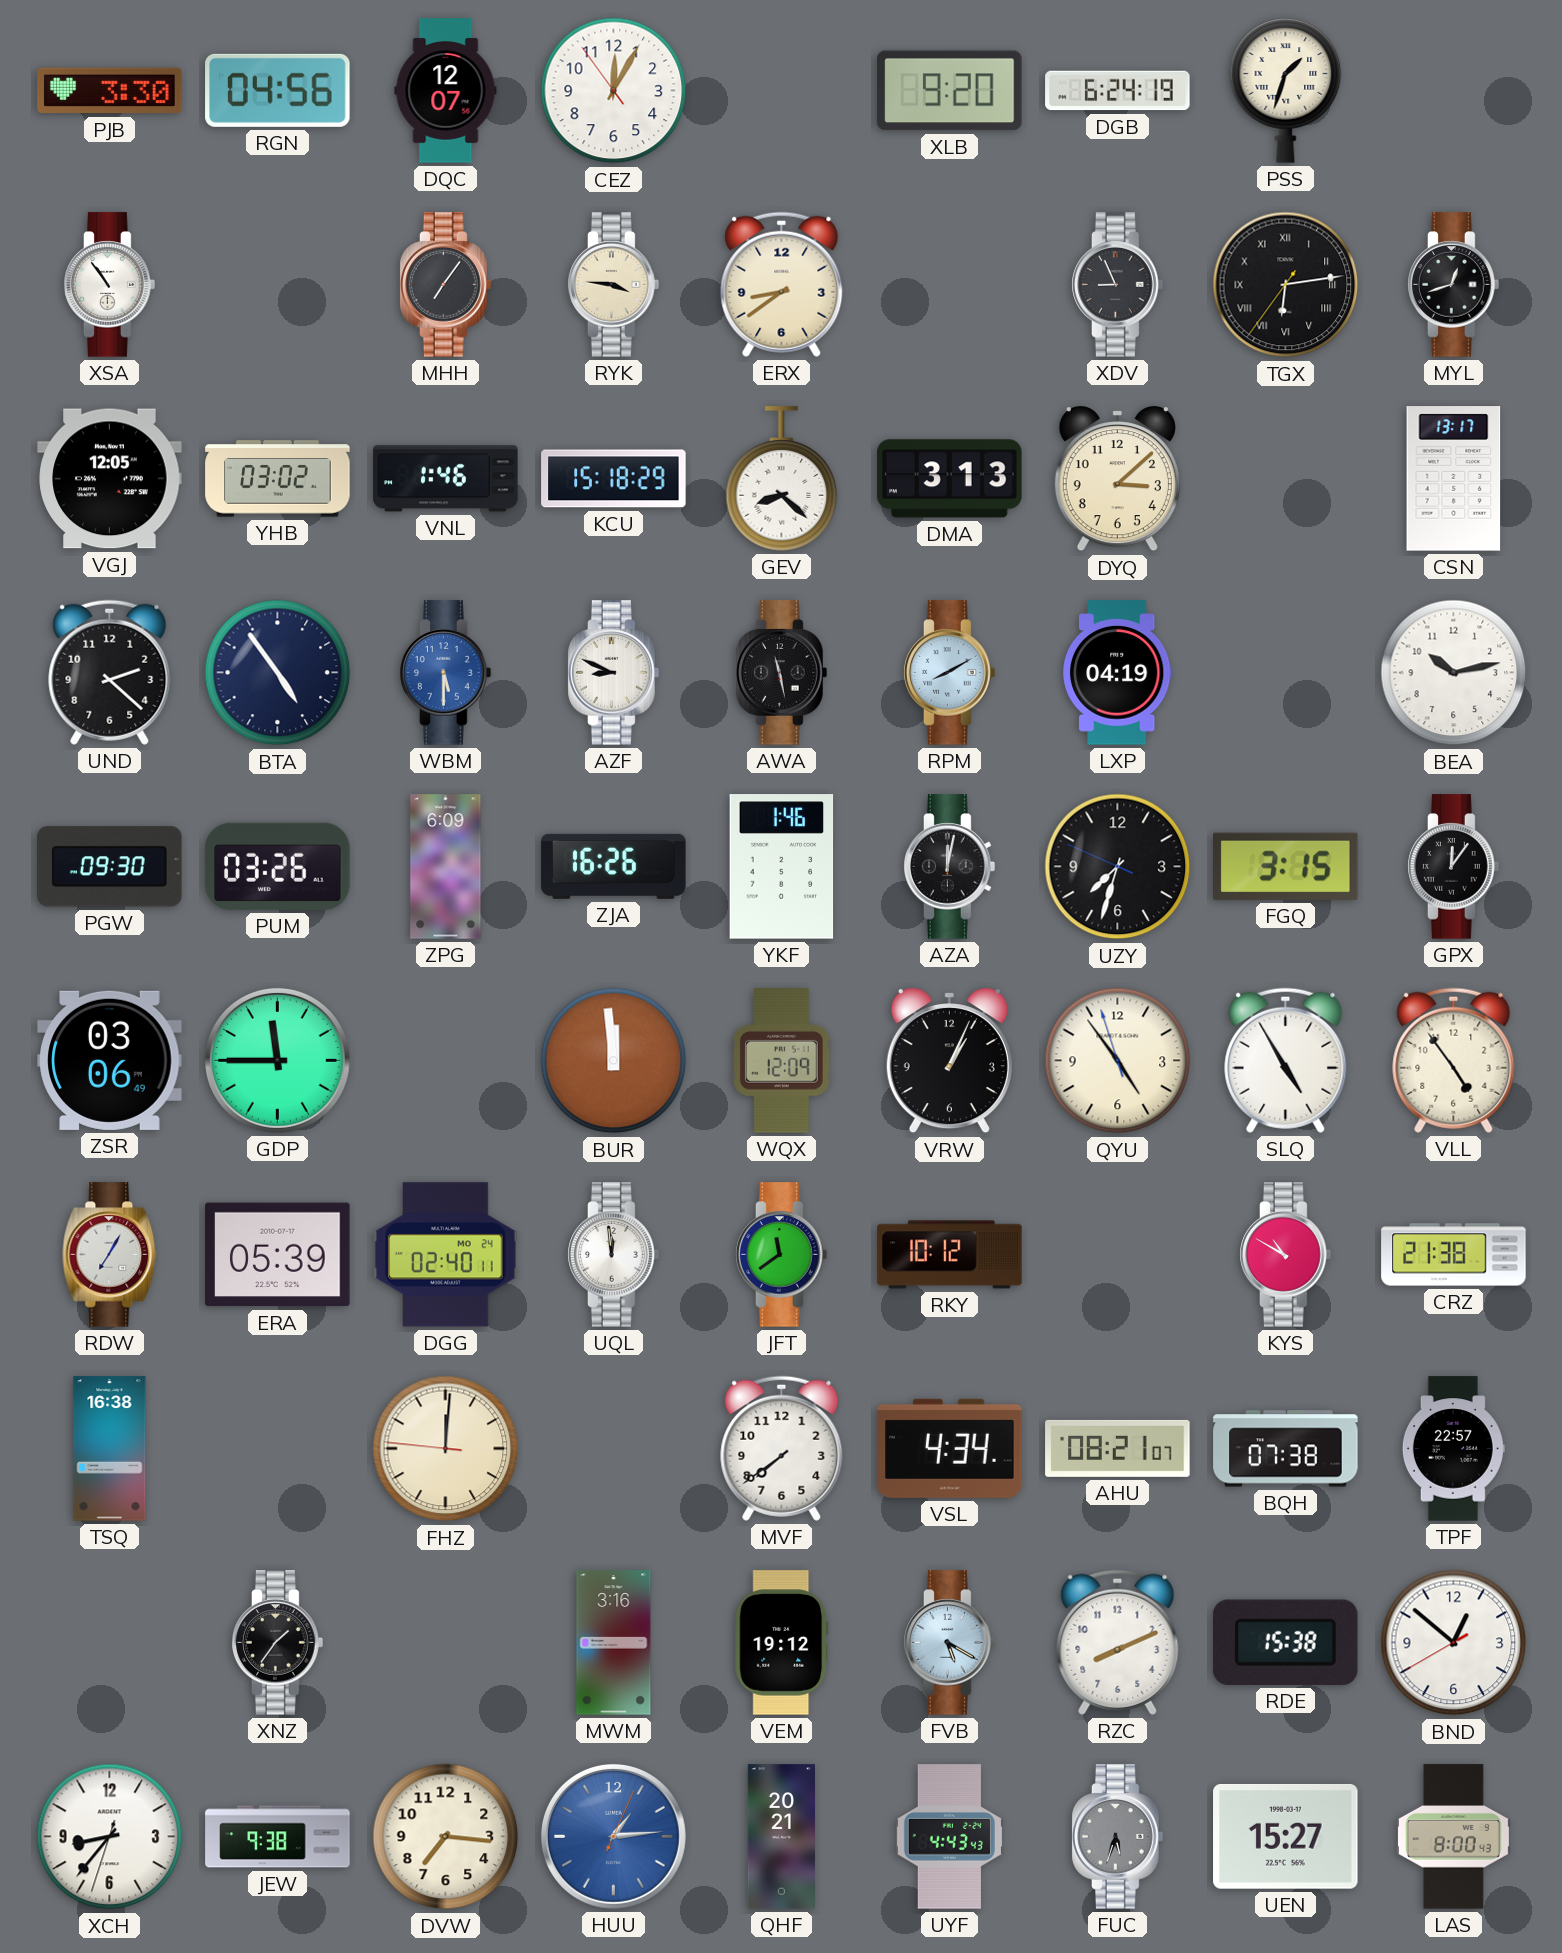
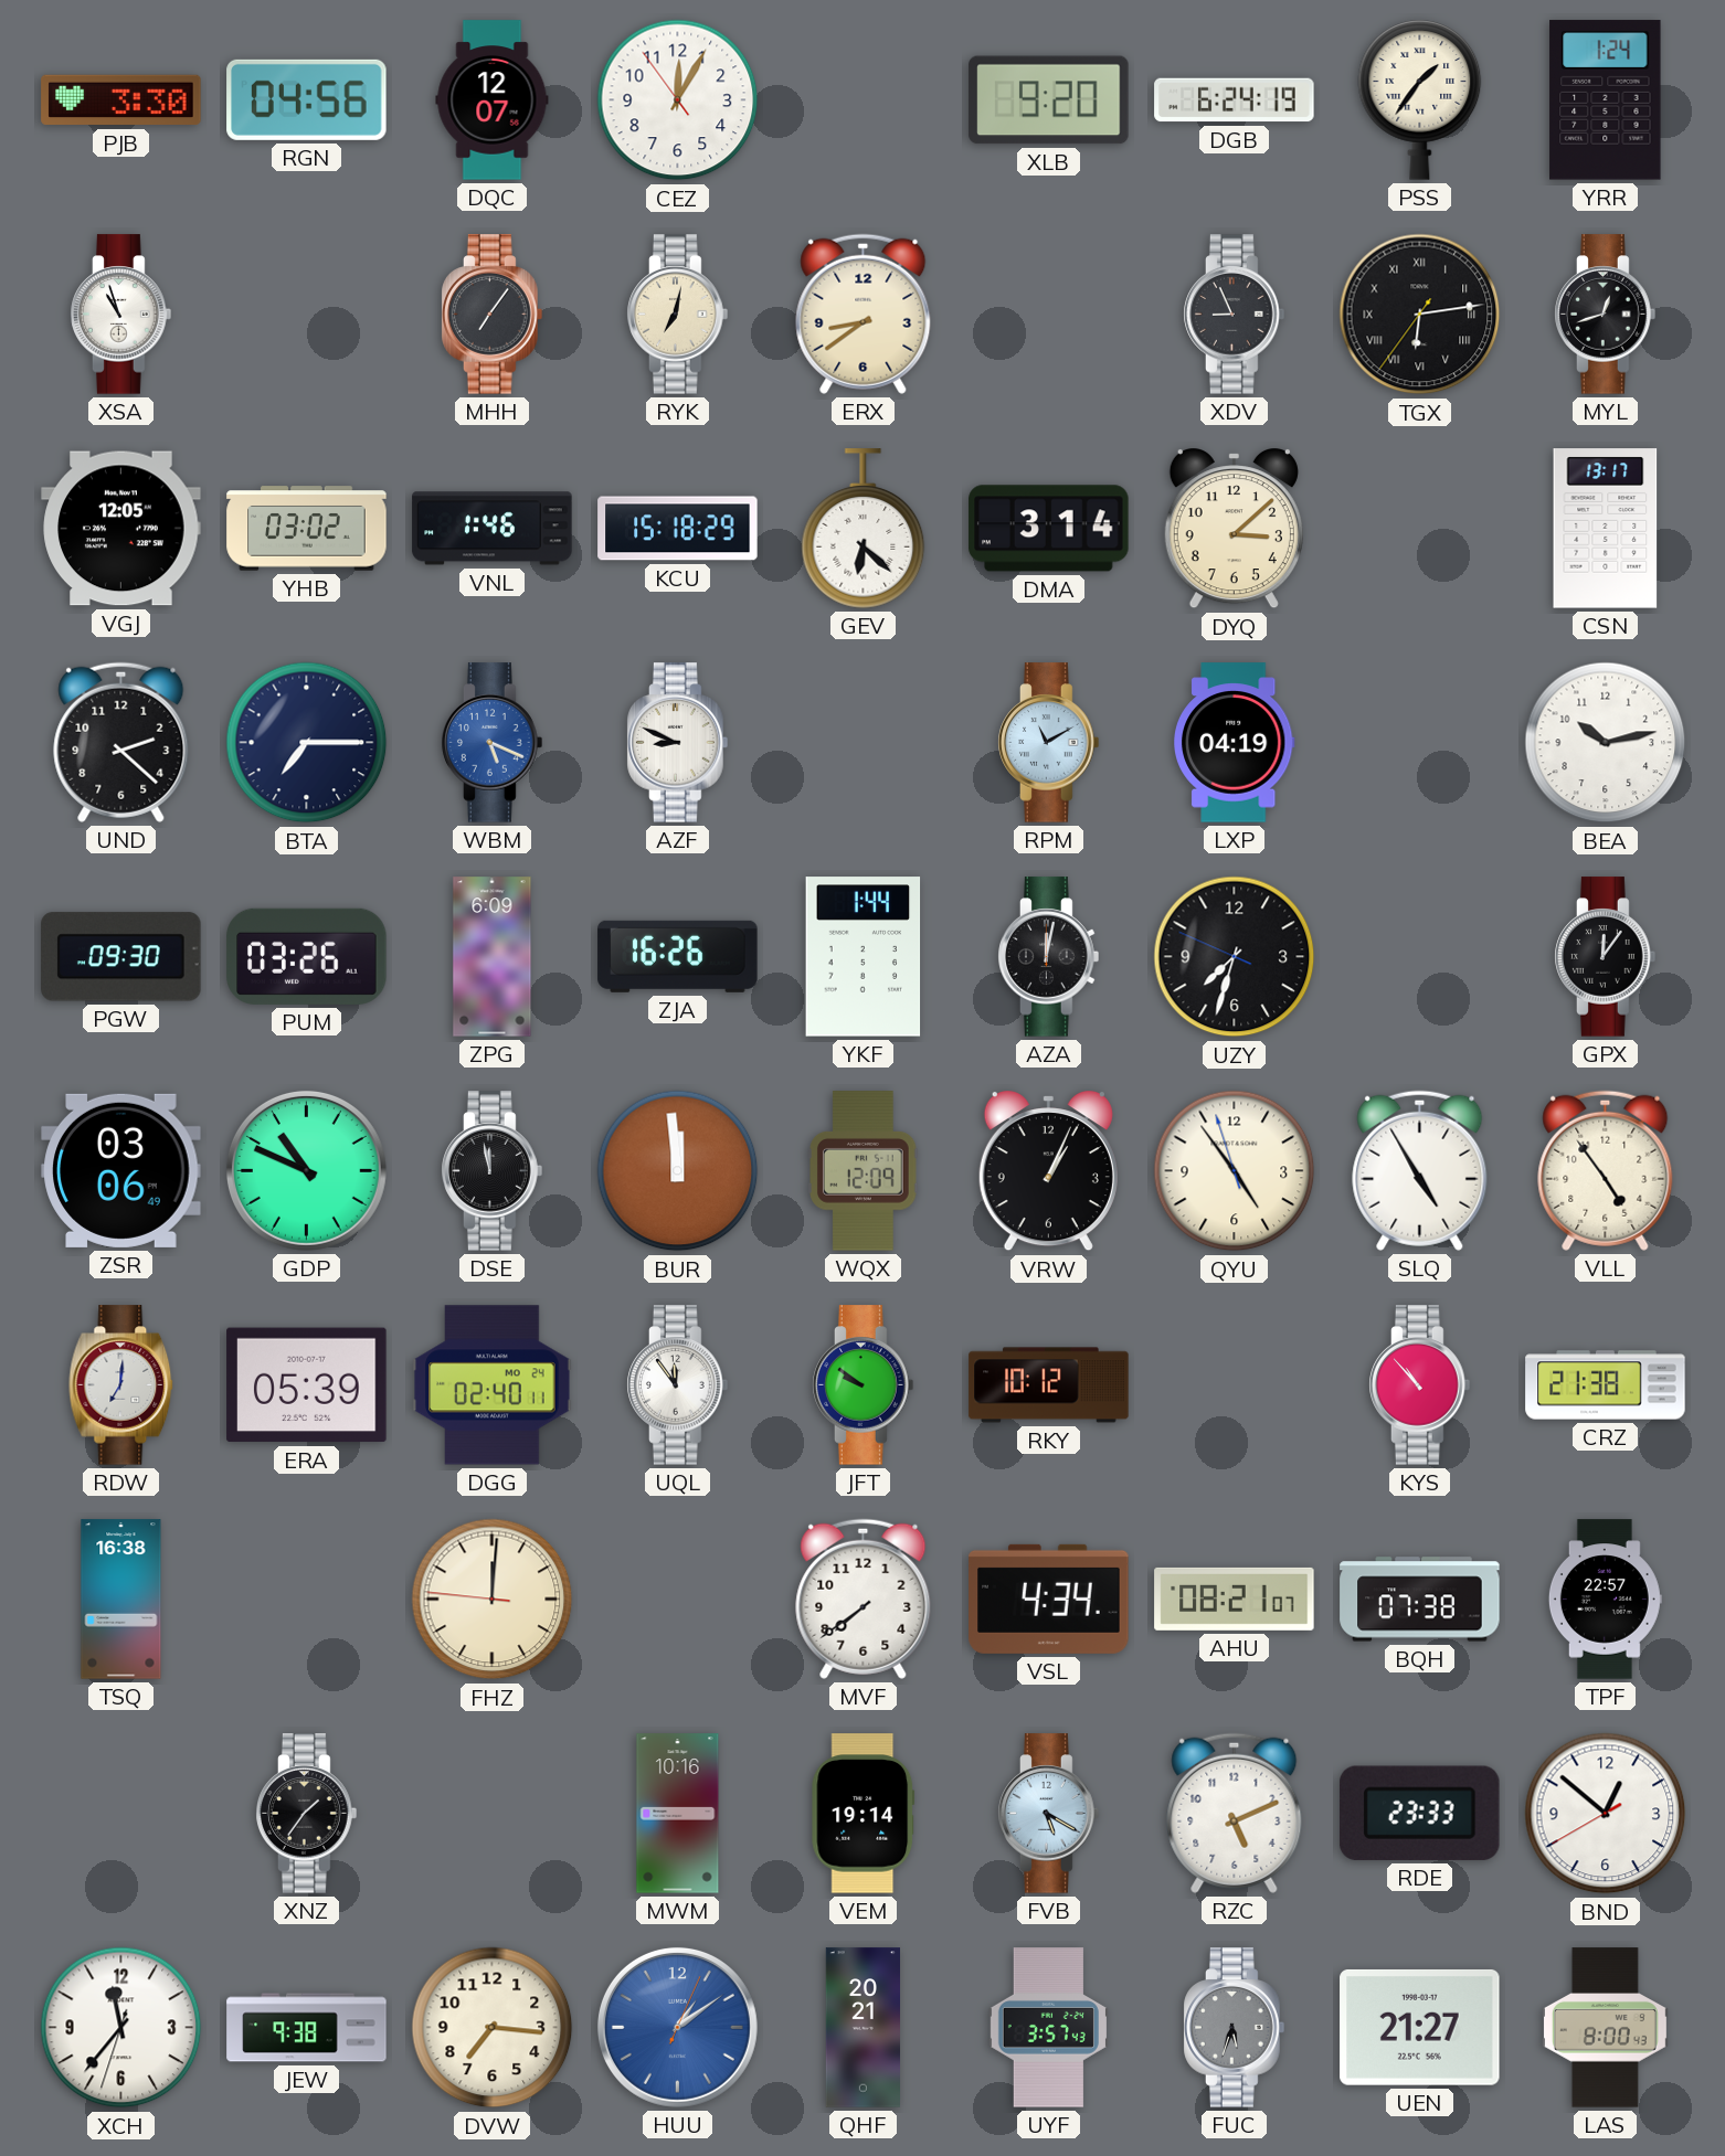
PSS: 1:33 -> 1:36 (1420, 100)
YRR: none -> 1:24 (1606, 100)
XSA: 10:54 -> 10:57 (121, 315)
RYK: 3:46 -> 7:02 (678, 315)
GEV: 8:22 -> 6:22 (864, 529)
DMA: 3:13 -> 3:14 (1049, 529)
BTA: 4:54 -> 7:15 (307, 743)
WBM: 5:30 -> 5:19 (493, 743)
AWA: 11:28 -> none (782, 673)
RPM: 8:10 -> 11:10 (1049, 743)
YKF: 1:46 -> 1:44 (864, 957)
FGQ: 3:15 -> none (1286, 866)
GDP: 11:45 -> 10:49 (306, 1170)
DSE: none -> 11:58 (493, 1171)
RDW: 7:05 -> 7:01 (121, 1385)
UQL: 11:59 -> 11:54 (678, 1385)
JFT: 11:39 -> 9:51 (864, 1385)
KYS: 10:50 -> 10:53 (1420, 1385)
MWM: 3:16 -> 10:16 (678, 1814)
VEM: 19:12 -> 19:14 (864, 1814)
RZC: 8:11 -> 5:11 (1235, 1813)
RDE: 15:38 -> 23:33 (1419, 1813)
XCH: 8:36 -> 11:36 (121, 2028)
HUU: 1:14 -> 1:09 (677, 2027)
UYF: 4:43 -> 3:57 (1048, 2028)
UEN: 15:27 -> 21:27 (1420, 2027)
